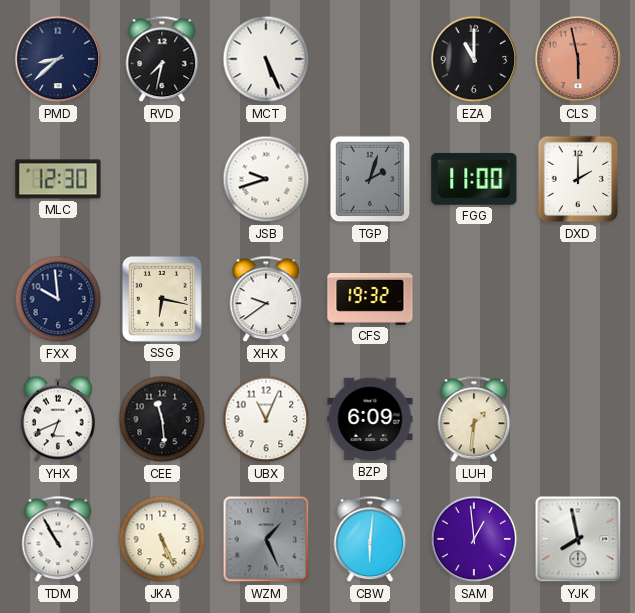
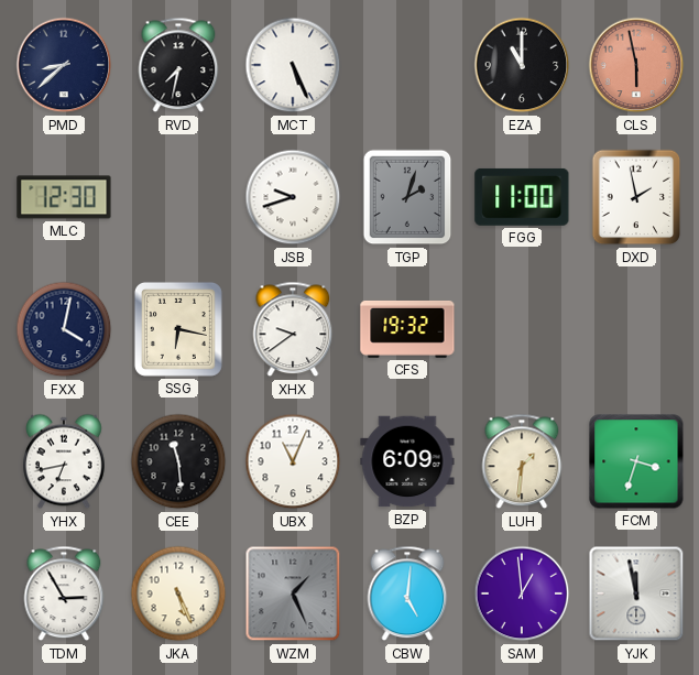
DXD: 2:00 -> 1:58 (636, 197)
FXX: 9:59 -> 4:02 (64, 329)
YHX: 6:41 -> 6:43 (65, 461)
FCM: none -> 3:33 (636, 461)
TDM: 10:55 -> 2:55 (64, 594)
CBW: 6:01 -> 5:01 (407, 594)
YJK: 7:58 -> 11:58 (636, 594)
